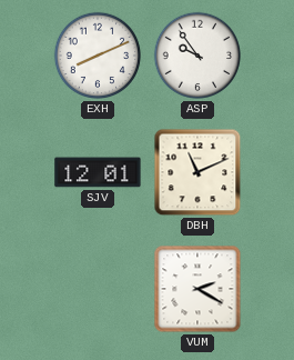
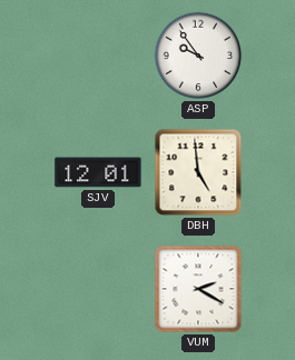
EXH: 8:11 -> none (98, 56)
DBH: 11:11 -> 4:59 (198, 172)
